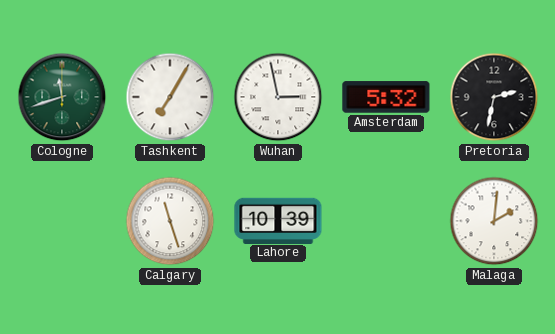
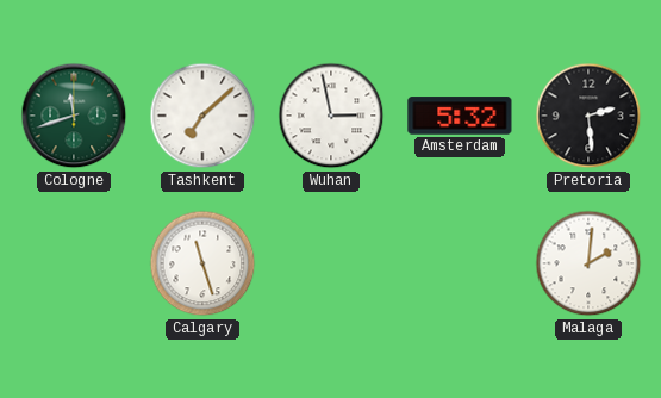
Tashkent: 7:05 -> 7:08 (202, 116)
Pretoria: 2:32 -> 2:29 (588, 116)
Lahore: 10:39 -> none (278, 220)
